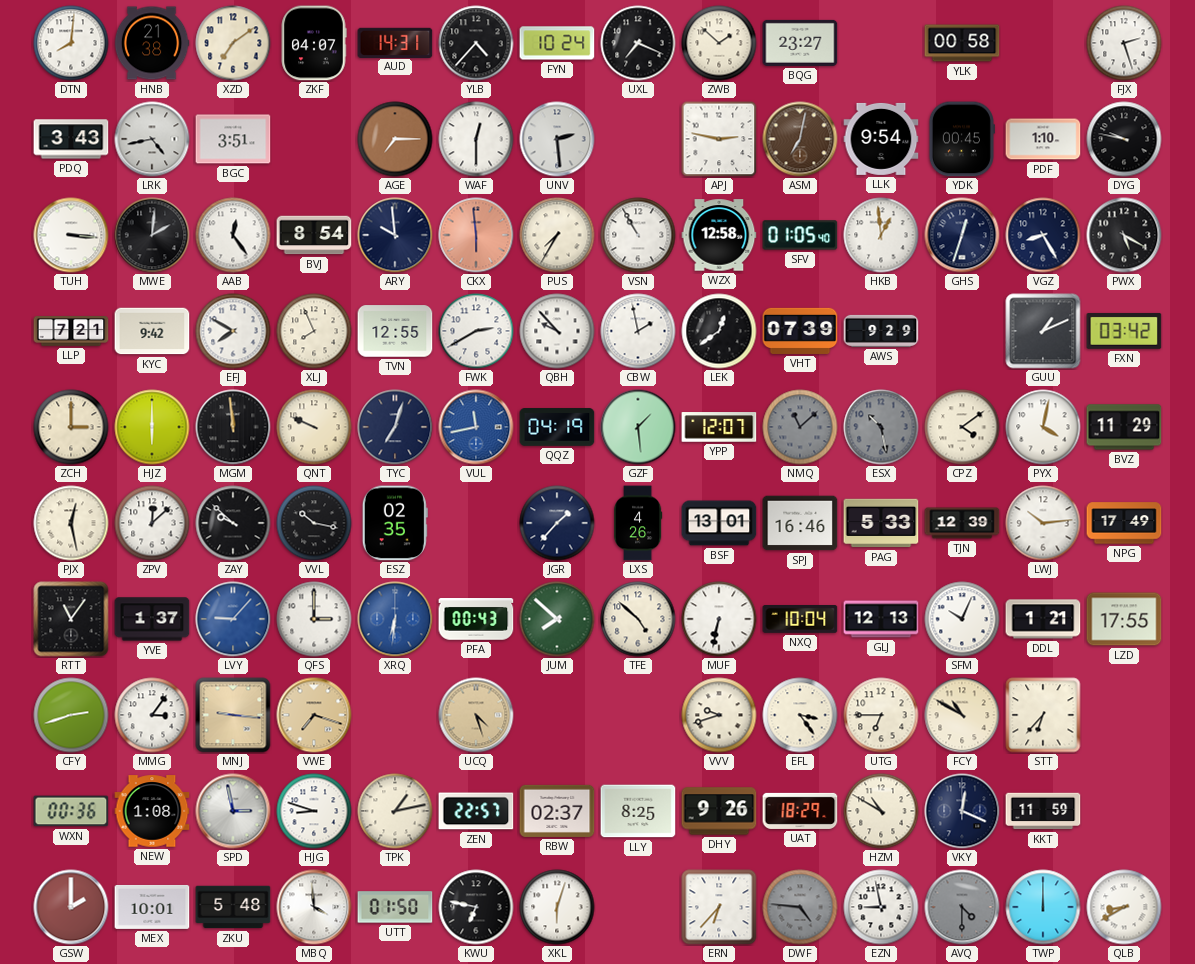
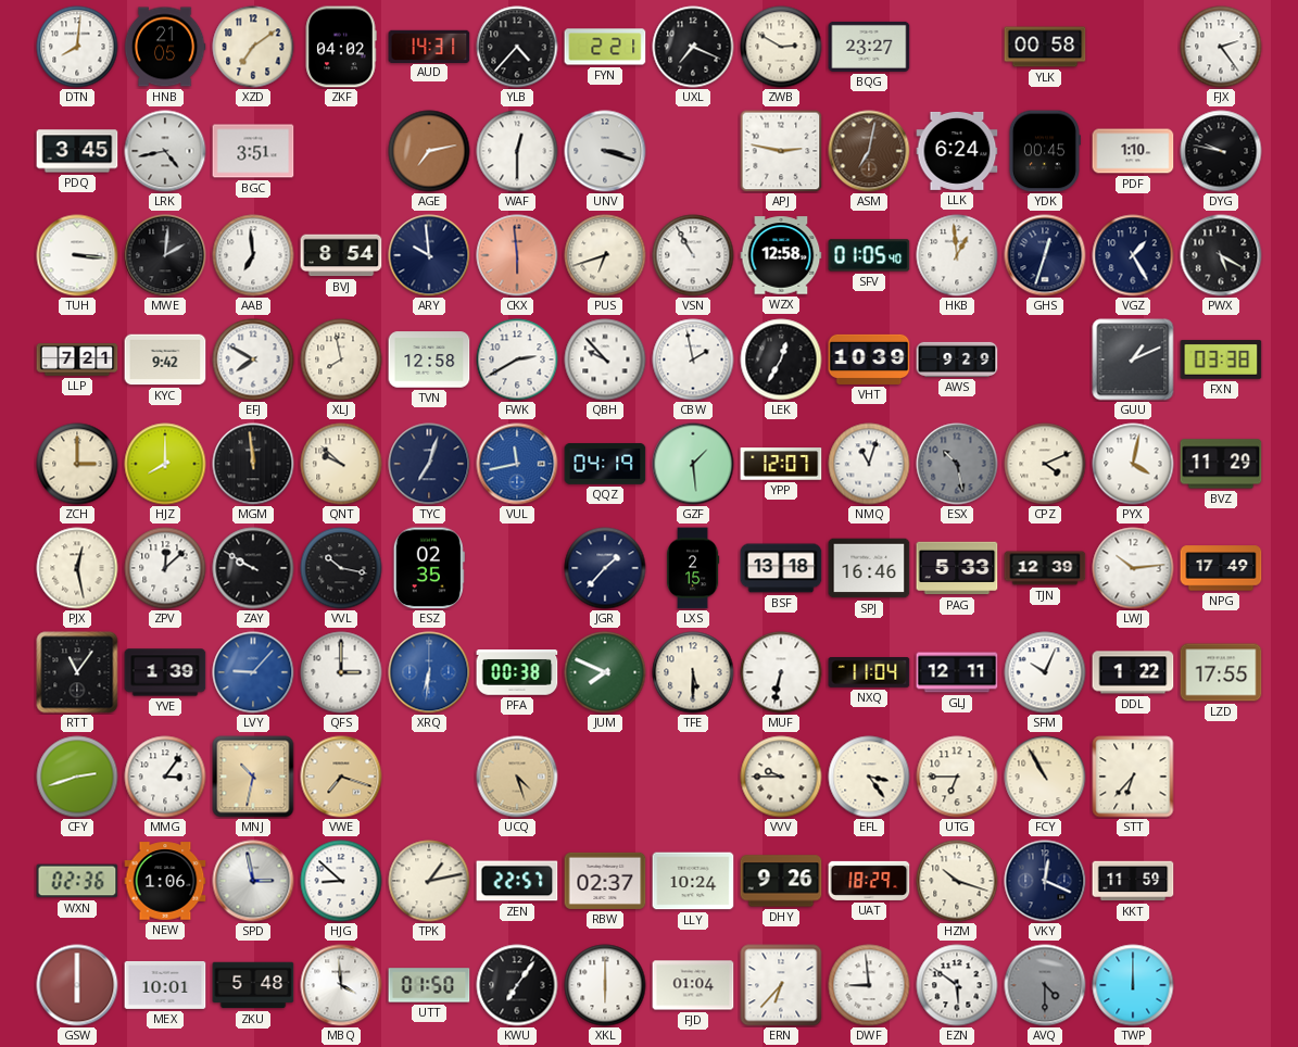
HNB: 21:38 -> 21:05 (165, 47)
ZKF: 04:07 -> 04:02 (341, 47)
FYN: 10:24 -> 2:21 (605, 47)
ZWB: 1:52 -> 2:50 (781, 47)
FJX: 2:27 -> 2:24 (1221, 47)
PDQ: 3:43 -> 3:45 (77, 151)
AGE: 7:15 -> 7:13 (429, 151)
UNV: 2:29 -> 3:18 (605, 151)
LLK: 9:54 -> 6:24 (957, 151)
AAB: 12:24 -> 6:59 (253, 255)
PUS: 7:35 -> 6:42 (605, 255)
VGZ: 8:25 -> 1:25 (1133, 255)
XLJ: 7:56 -> 7:58 (341, 359)
TVN: 12:55 -> 12:58 (429, 359)
LEK: 12:39 -> 12:35 (781, 359)
VHT: 07:39 -> 10:39 (869, 359)
FXN: 03:42 -> 03:38 (1221, 359)
HJZ: 6:00 -> 8:00 (165, 464)
QNT: 9:49 -> 9:52 (341, 464)
NMQ: 11:08 -> 11:03 (869, 464)
NMQ dial: grey -> white (869, 464)
CPZ: 4:09 -> 4:11 (1045, 464)
ZAY: 9:52 -> 9:50 (253, 568)
LXS: 4:26 -> 2:15 (693, 568)
BSF: 13:01 -> 13:18 (781, 568)
YVE: 1:37 -> 1:39 (165, 672)
PFA: 00:43 -> 00:38 (517, 673)
JUM: 7:52 -> 7:49 (605, 672)
TFE: 4:52 -> 5:30 (693, 672)
NXQ: 10:04 -> 11:04 (869, 673)
GLJ: 12:13 -> 12:11 (957, 672)
DDL: 1:21 -> 1:22 (1133, 672)
MNJ: 9:16 -> 10:32 (253, 777)
VVV: 9:42 -> 9:45 (781, 777)
FCY: 10:50 -> 10:55 (1045, 777)
WXN: 00:36 -> 02:36 (77, 881)
NEW: 1:08 -> 1:06 (165, 881)
HJG: 8:48 -> 8:52 (341, 881)
LLY: 8:25 -> 10:24 (693, 881)
HZM: 10:50 -> 10:18 (957, 881)
GSW: 2:00 -> 6:00 (77, 985)
KWU: 6:47 -> 7:06 (517, 985)
XKL: 6:03 -> 6:00 (605, 985)
FJD: none -> 01:04 (693, 985)
DWF: 4:46 -> 8:59 (869, 985)
DWF dial: grey -> white (869, 985)
EZN: 8:58 -> 5:51 (957, 985)
QLB: 8:40 -> none (1124, 907)
